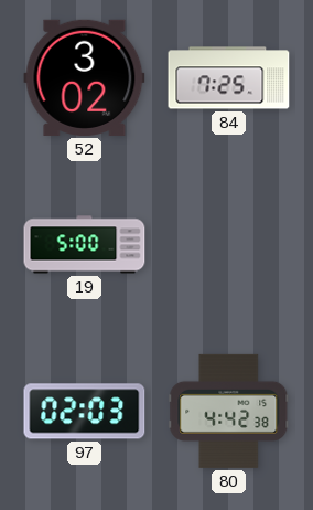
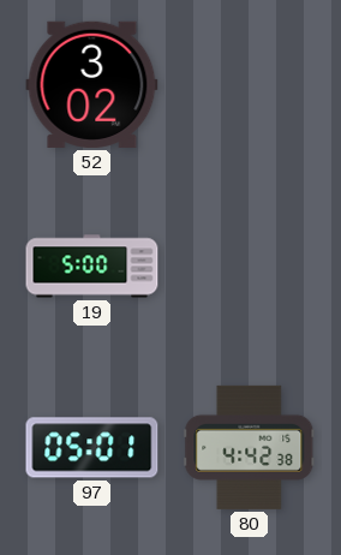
84: 7:25 -> none (229, 78)
97: 02:03 -> 05:01 (92, 448)
